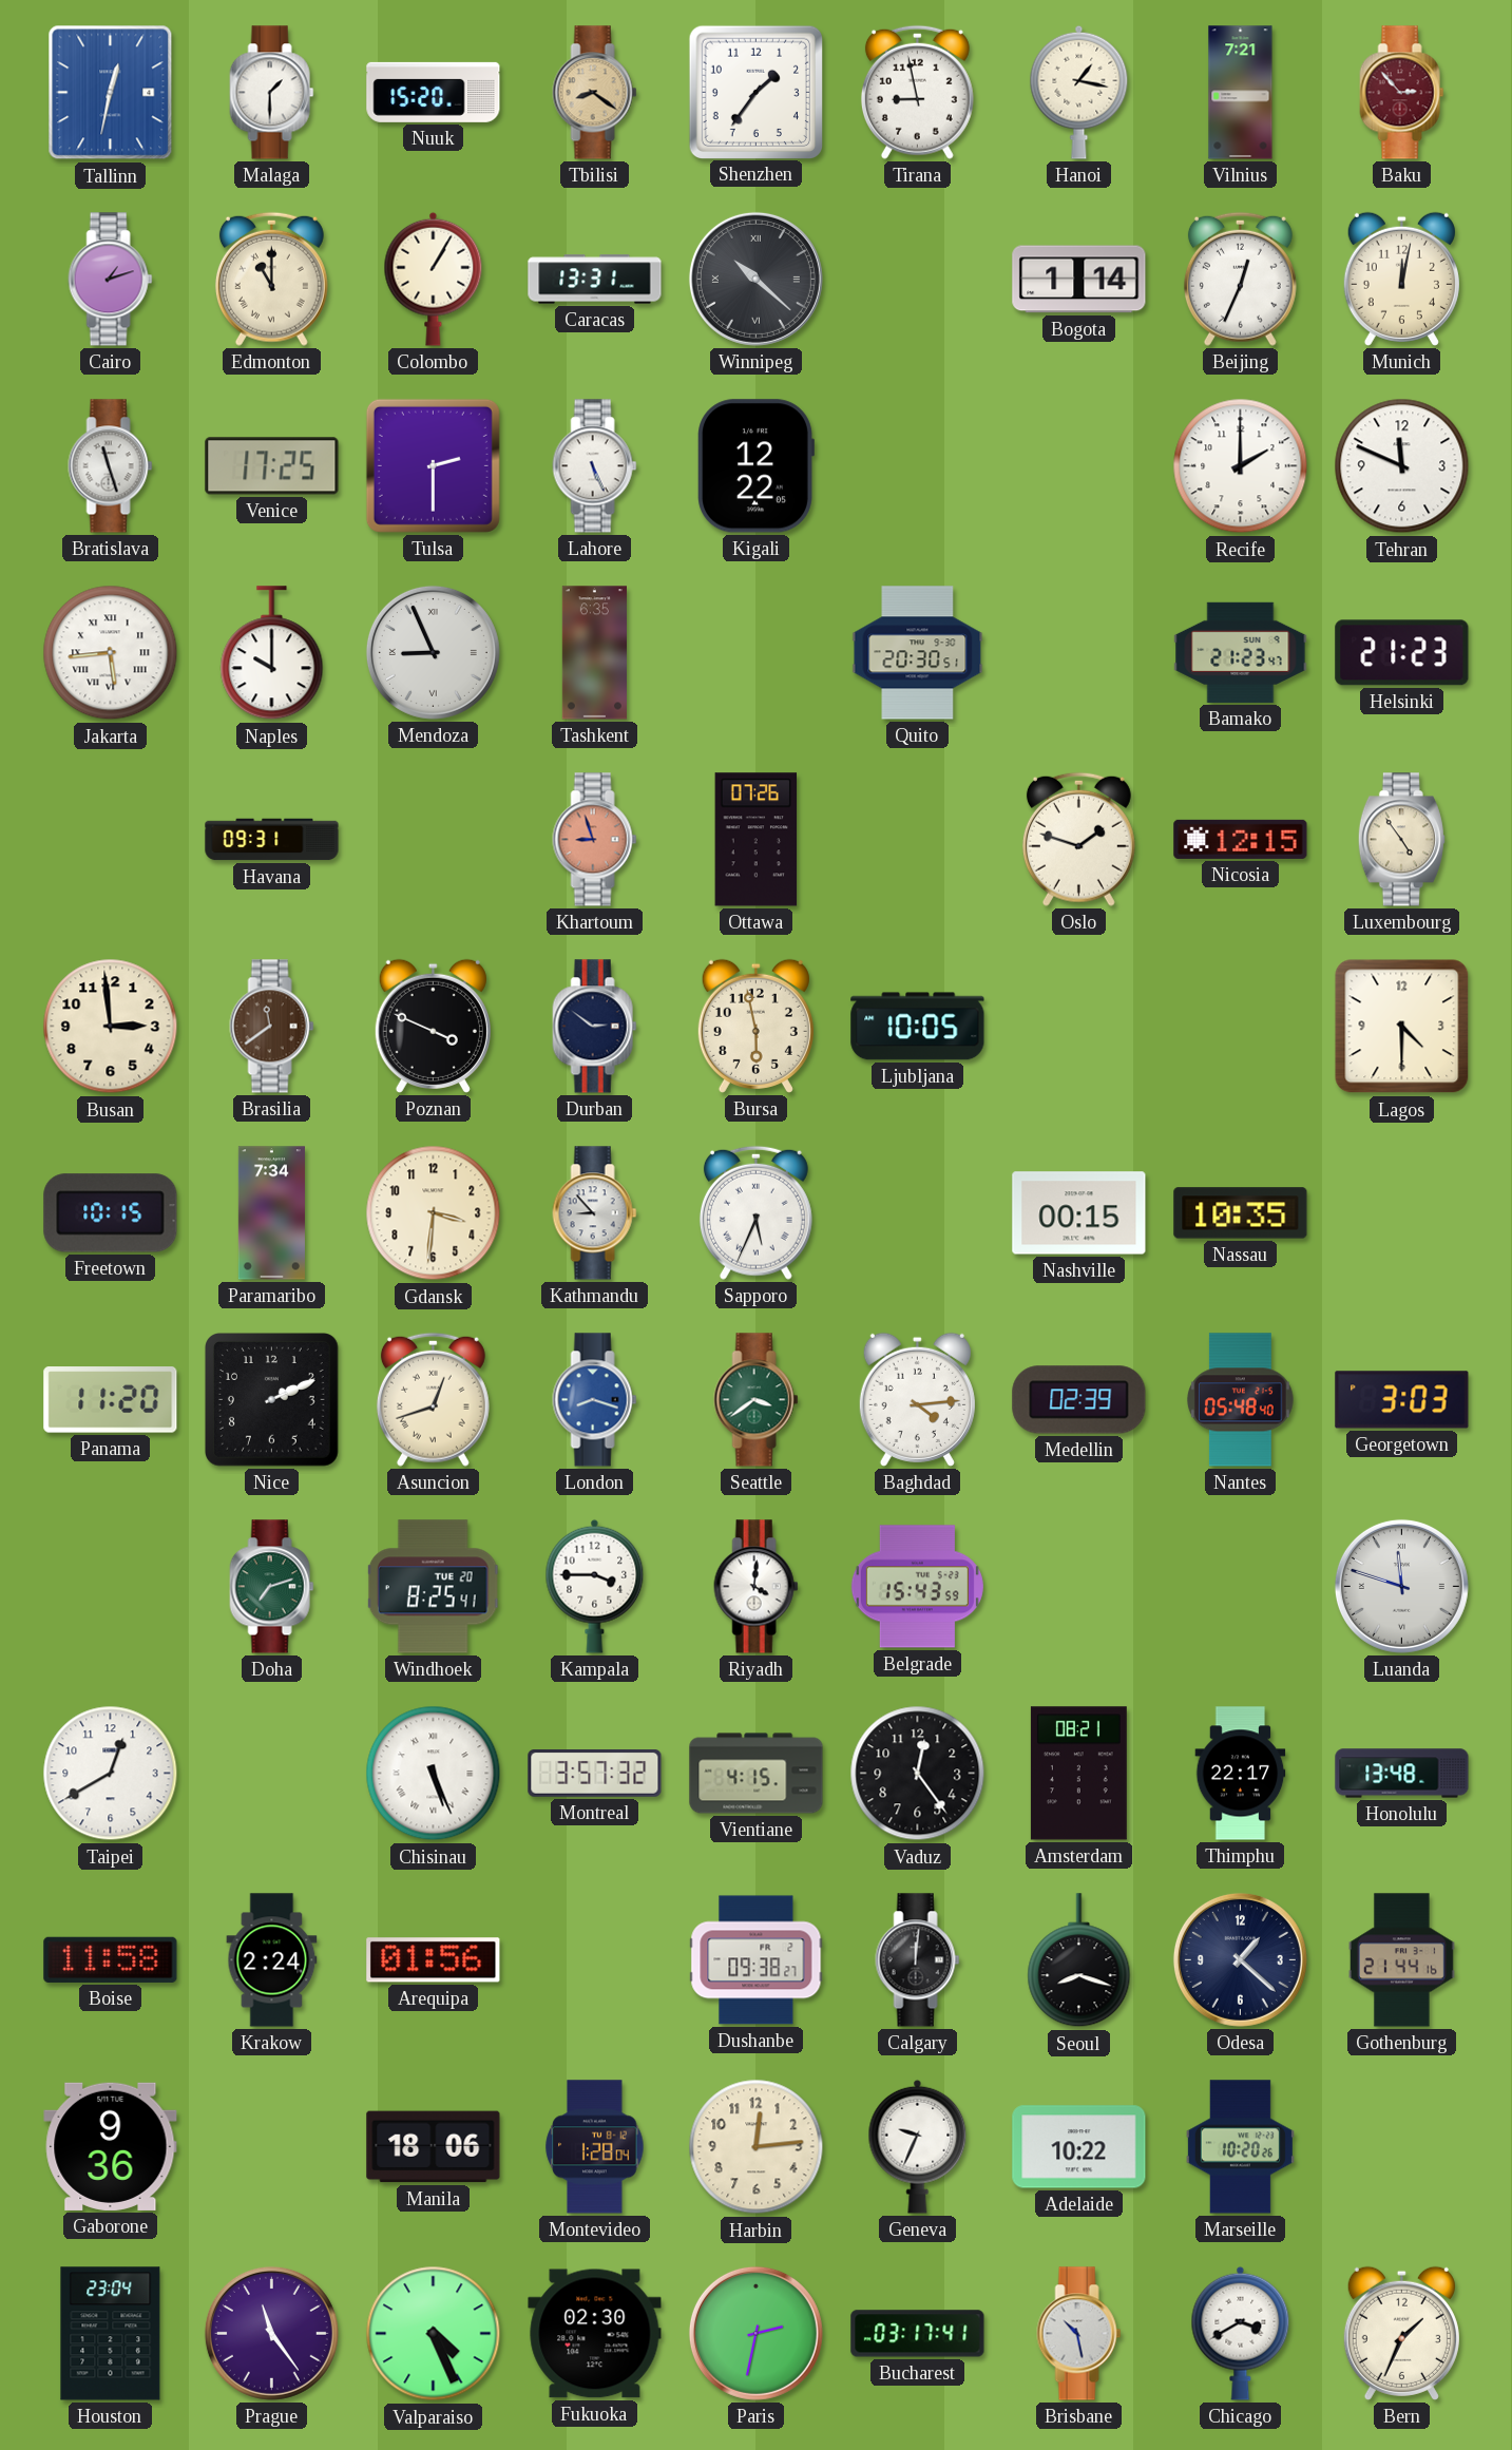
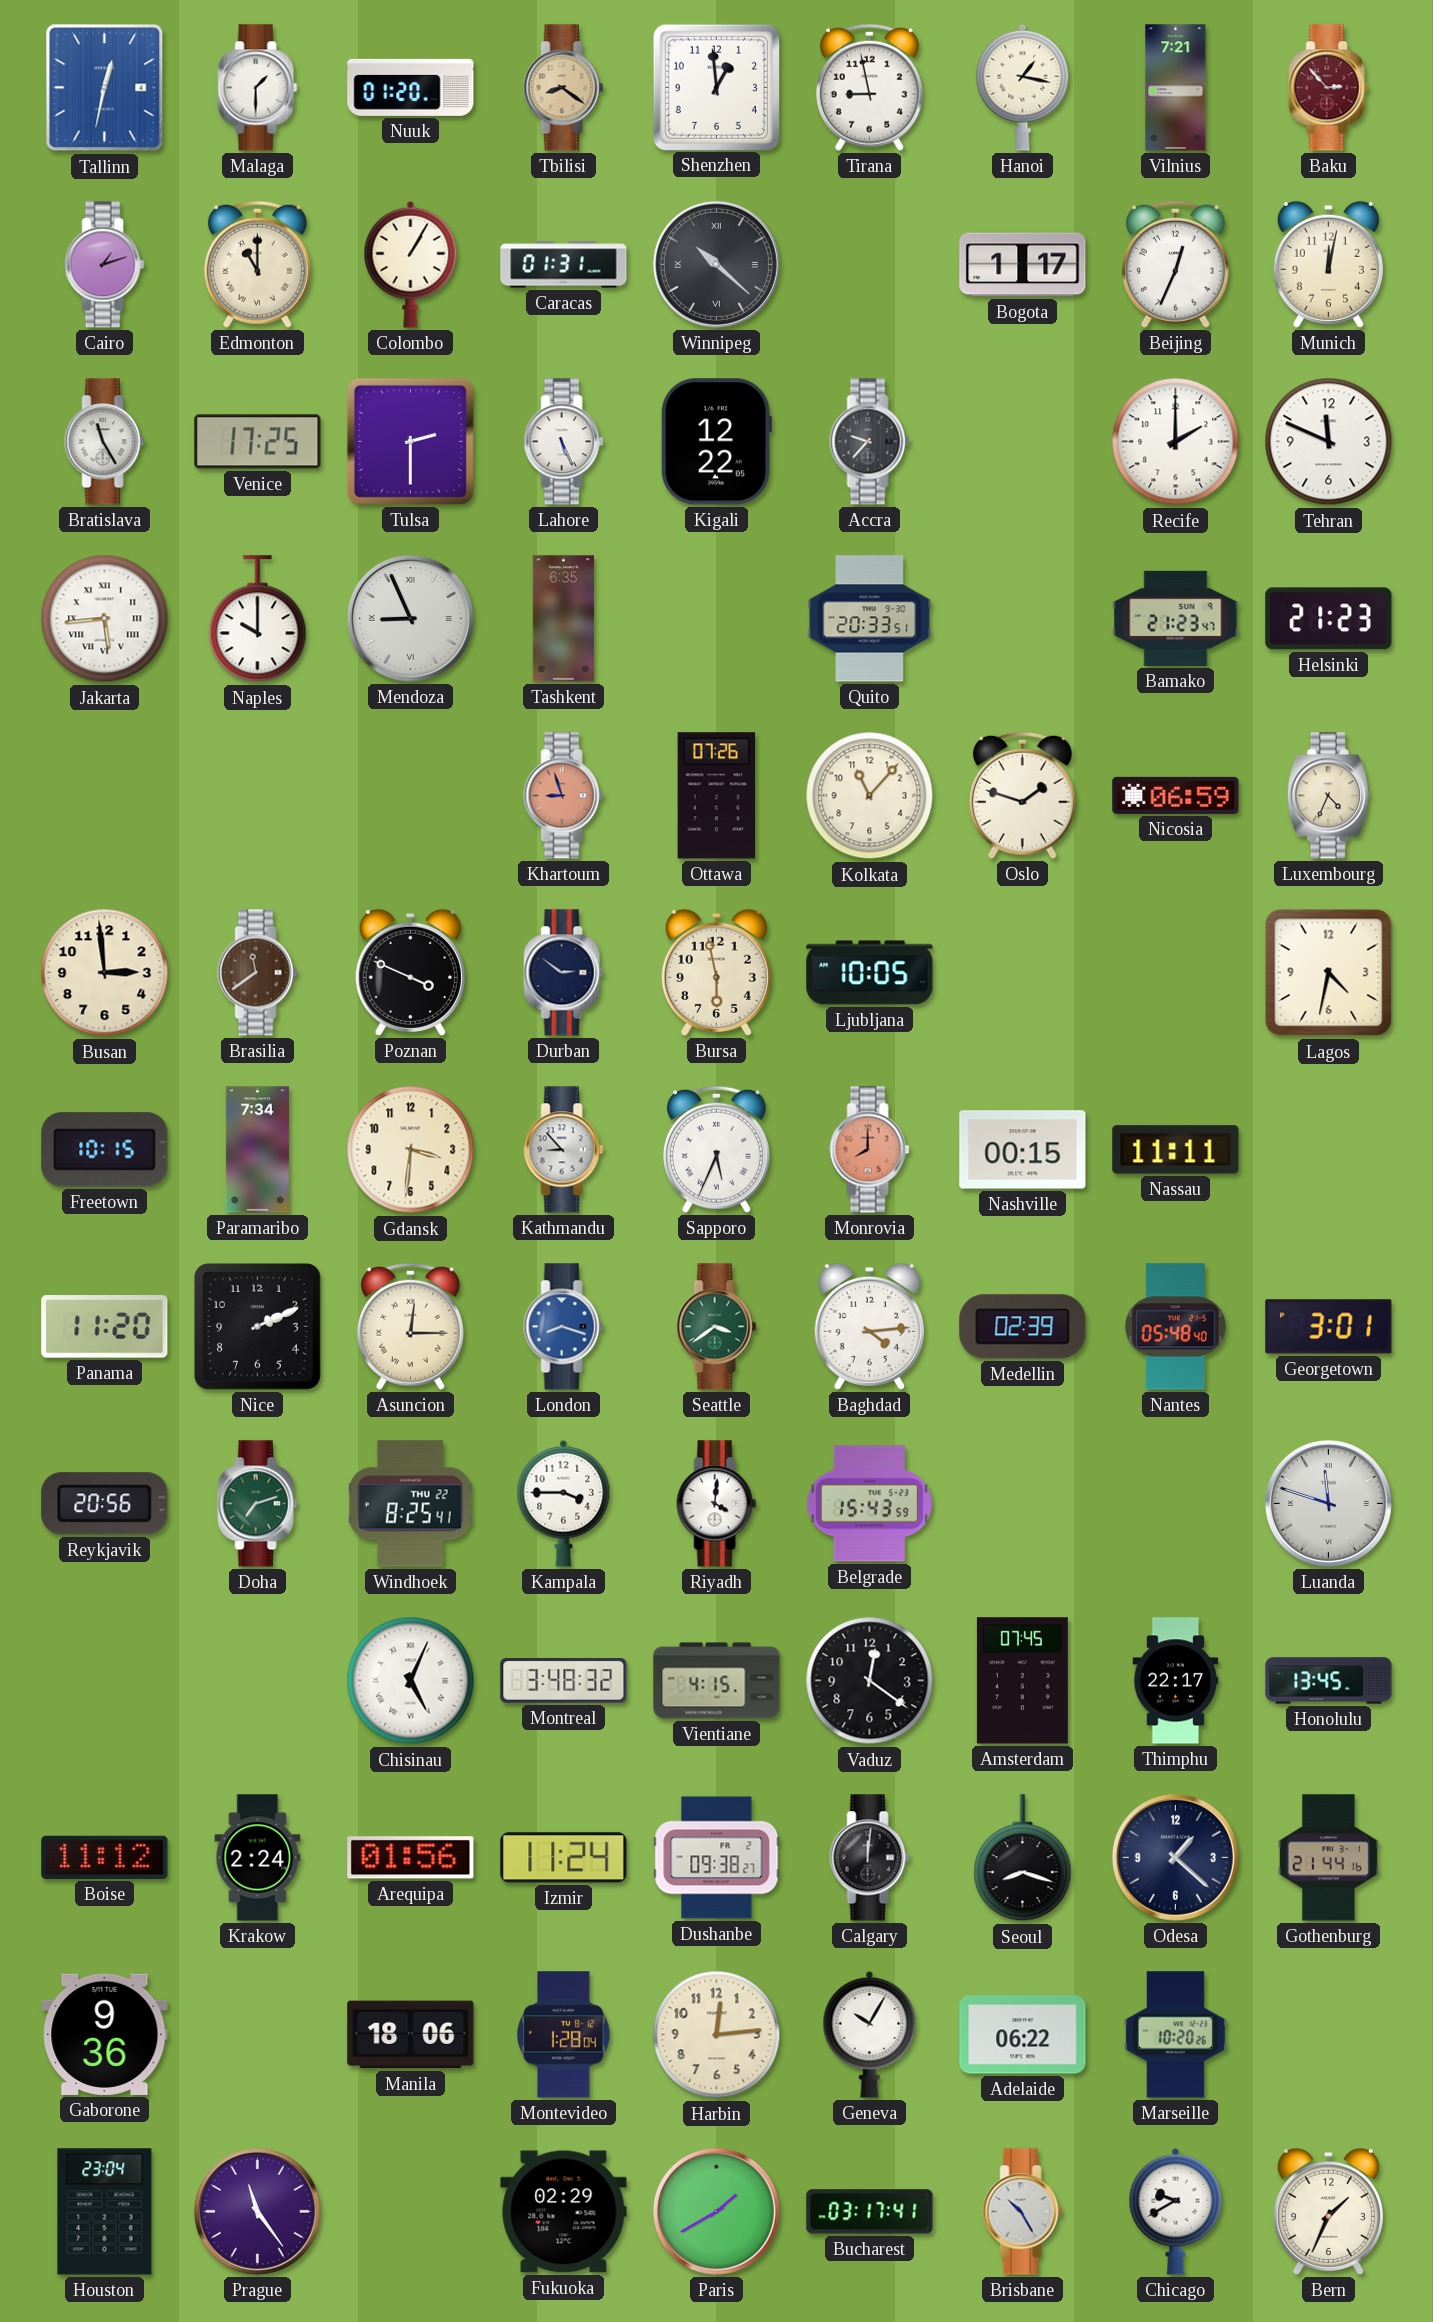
Nuuk: 15:20 -> 01:20 (411, 87)
Shenzhen: 1:36 -> 12:59 (716, 87)
Caracas: 13:31 -> 01:31 (564, 265)
Bogota: 1:14 -> 1:17 (1023, 265)
Bratislava: 11:27 -> 11:25 (105, 442)
Accra: none -> 9:37 (870, 442)
Quito: 20:30 -> 20:33 (870, 619)
Havana: 09:31 -> none (272, 840)
Kolkata: none -> 11:07 (870, 796)
Nicosia: 12:15 -> 06:59 (1176, 795)
Luxembourg: 4:54 -> 4:34 (1328, 796)
Lagos: 4:30 -> 4:32 (1329, 973)
Monrovia: none -> 8:00 (870, 1150)
Nassau: 10:35 -> 11:11 (1176, 1150)
Asuncion: 12:42 -> 12:15 (410, 1326)
Georgetown: 3:03 -> 3:01 (1329, 1327)
Reykjavik: none -> 20:56 (105, 1504)
Windhoek date: TUE 20 -> THU 22 (411, 1504)
Taipei: 12:40 -> none (111, 1774)
Chisinau: 5:26 -> 5:04 (411, 1681)
Montreal: 3:57 -> 3:48 (564, 1681)
Vaduz: 12:24 -> 12:21 (870, 1681)
Amsterdam: 08:21 -> 07:45 (1022, 1681)
Honolulu: 13:48 -> 13:45 (1329, 1681)
Boise: 11:58 -> 11:12 (105, 1857)
Izmir: none -> 11:24 (564, 1858)
Geneva: 9:34 -> 10:05 (870, 2034)
Adelaide: 10:22 -> 06:22 (1023, 2035)
Valparaiso: 4:26 -> none (434, 2334)
Fukuoka: 02:30 -> 02:29 (564, 2212)
Paris: 2:32 -> 1:40 (716, 2211)
Brisbane: 10:28 -> 10:25 (1023, 2212)
Chicago: 3:40 -> 9:40 (1176, 2211)
